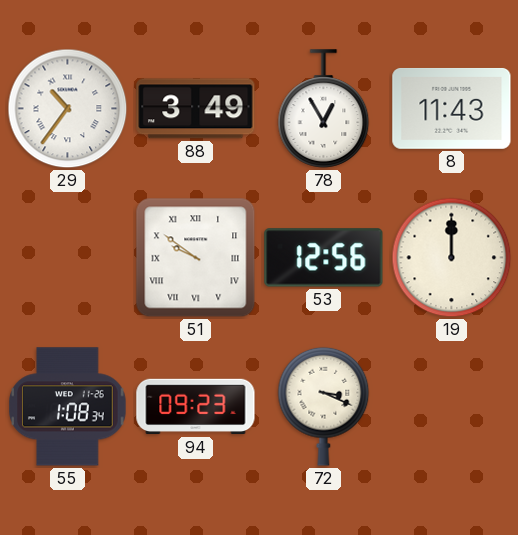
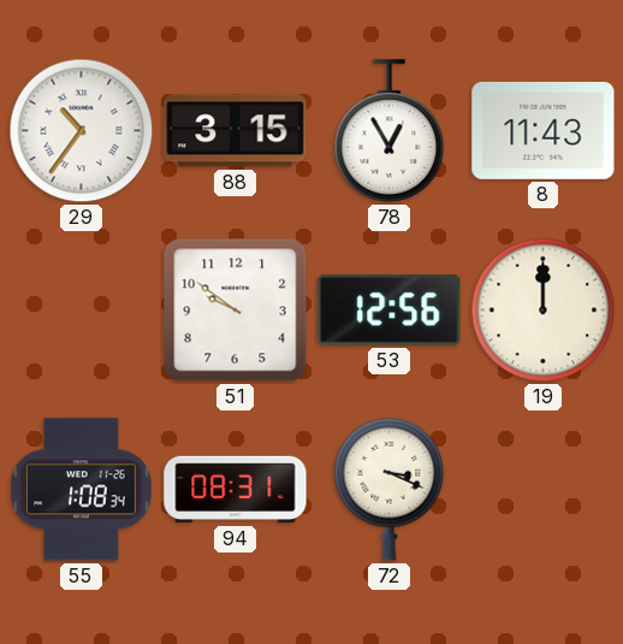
88: 3:49 -> 3:15 (236, 131)
51 numerals: Roman -> Arabic (236, 311)
94: 09:23 -> 08:31 (236, 490)
